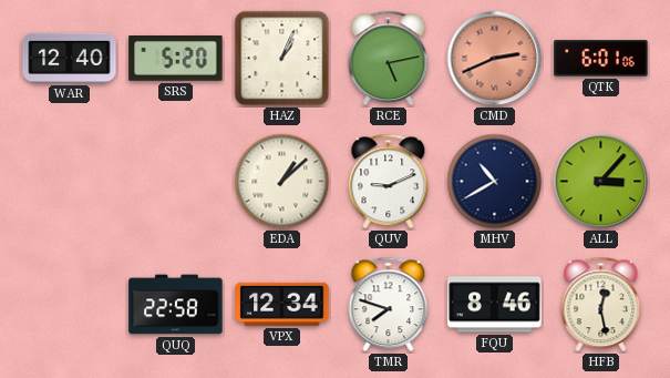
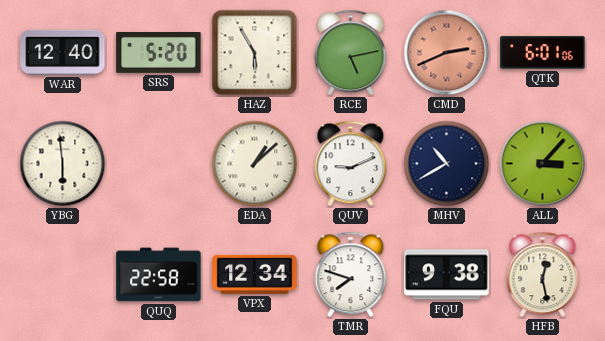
HAZ: 1:04 -> 5:55 (255, 53)
YBG: none -> 5:59 (63, 164)
FQU: 8:46 -> 9:38 (447, 275)
